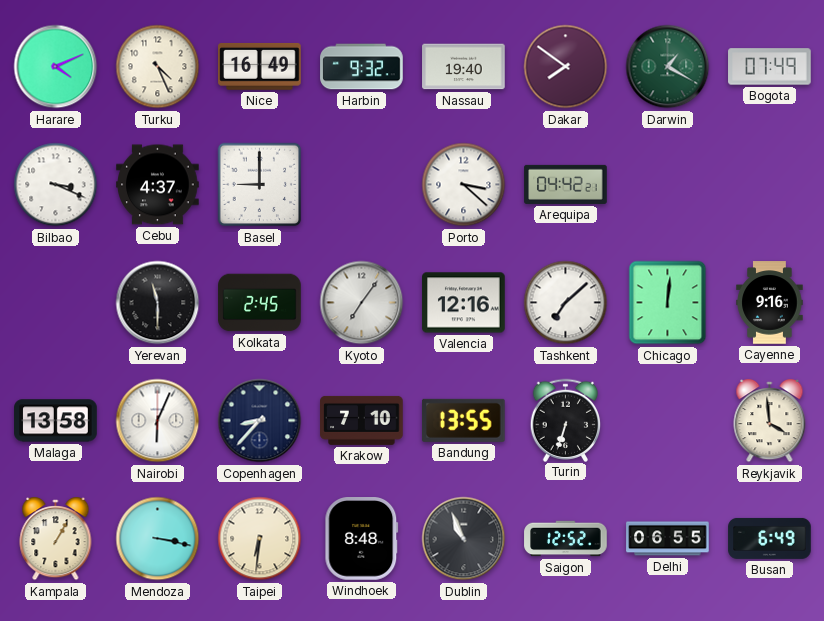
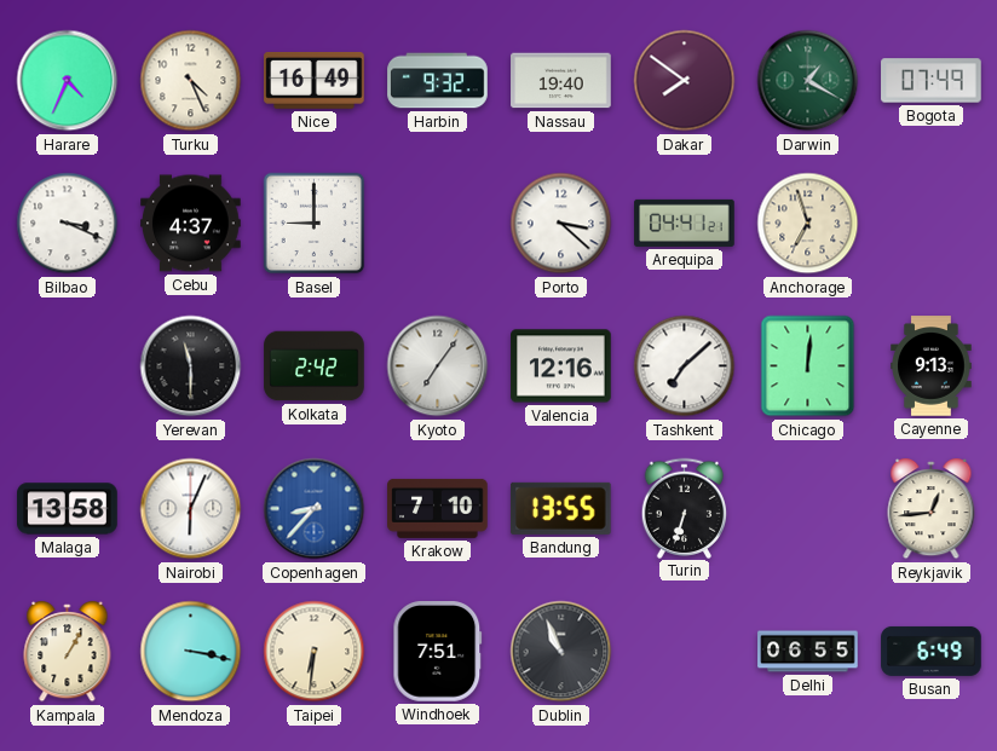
Harare: 4:11 -> 4:34 (68, 81)
Arequipa: 04:42 -> 04:41 (685, 223)
Anchorage: none -> 6:57 (808, 224)
Kolkata: 2:45 -> 2:42 (315, 366)
Cayenne: 9:16 -> 9:13 (932, 366)
Copenhagen dial: navy -> blue (315, 509)
Reykjavik: 3:59 -> 12:44 (932, 510)
Windhoek: 8:48 -> 7:51 (438, 652)
Saigon: 12:52 -> none (566, 539)
